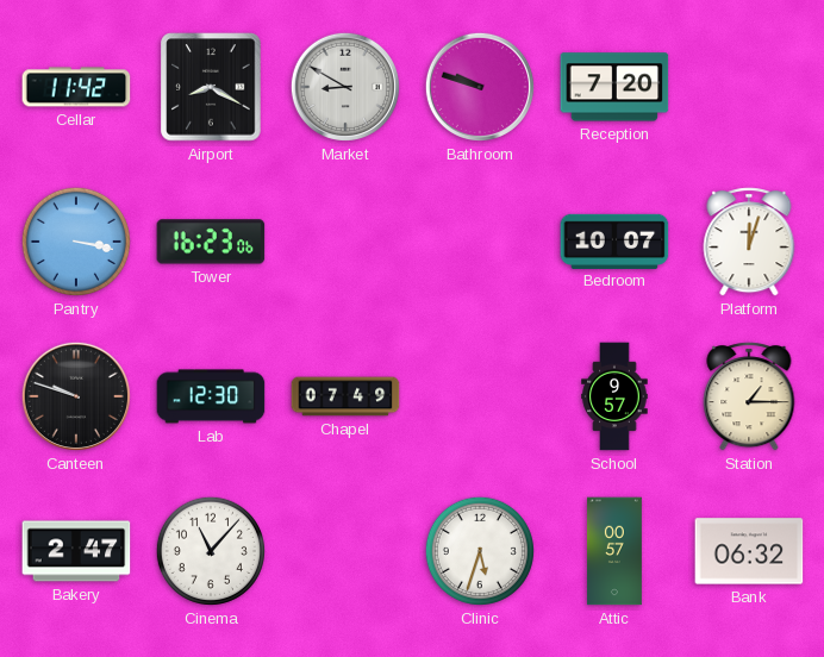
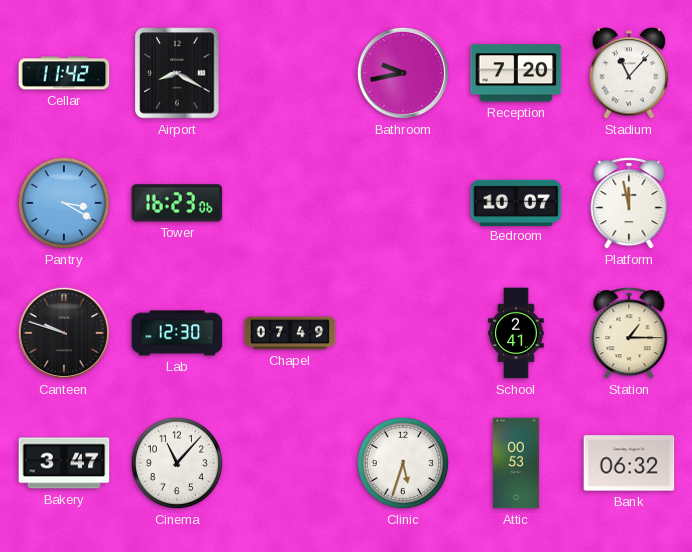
Market: 8:50 -> none (345, 87)
Bathroom: 9:48 -> 9:43 (403, 73)
Stadium: none -> 11:07 (629, 73)
Pantry: 3:17 -> 3:20 (64, 203)
Platform: 12:03 -> 11:58 (629, 203)
School: 9:57 -> 2:41 (516, 333)
Bakery: 2:47 -> 3:47 (64, 463)
Attic: 00:57 -> 00:53 (516, 463)
